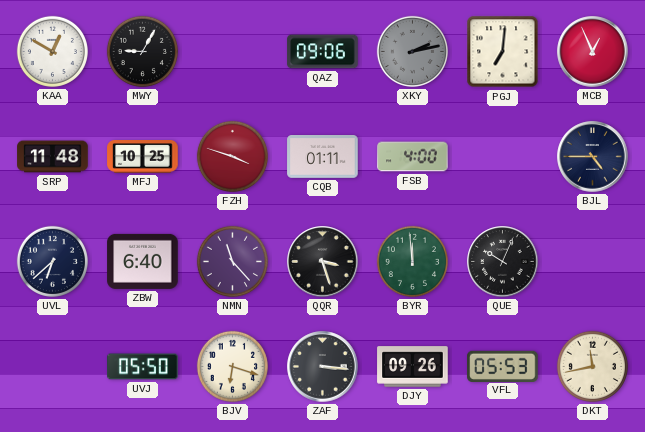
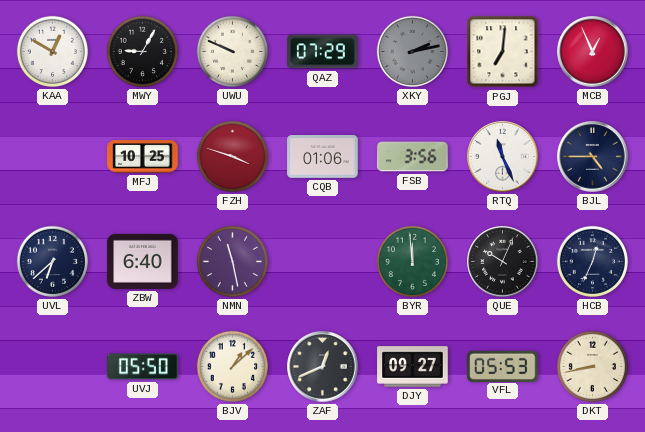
UWU: none -> 9:49 (232, 51)
QAZ: 09:06 -> 07:29 (323, 52)
SRP: 11:48 -> none (53, 157)
CQB: 01:11 -> 01:06 (323, 157)
FSB: 4:00 -> 3:56 (413, 157)
RTQ: none -> 11:26 (503, 157)
NMN: 11:23 -> 11:28 (232, 261)
QQR: 3:27 -> none (323, 262)
HCB: none -> 12:34 (592, 261)
BJV: 6:18 -> 1:08 (232, 366)
ZAF: 3:16 -> 12:41 (323, 367)
DJY: 09:26 -> 09:27 (413, 367)
DKT: 11:43 -> 8:43 (592, 366)
